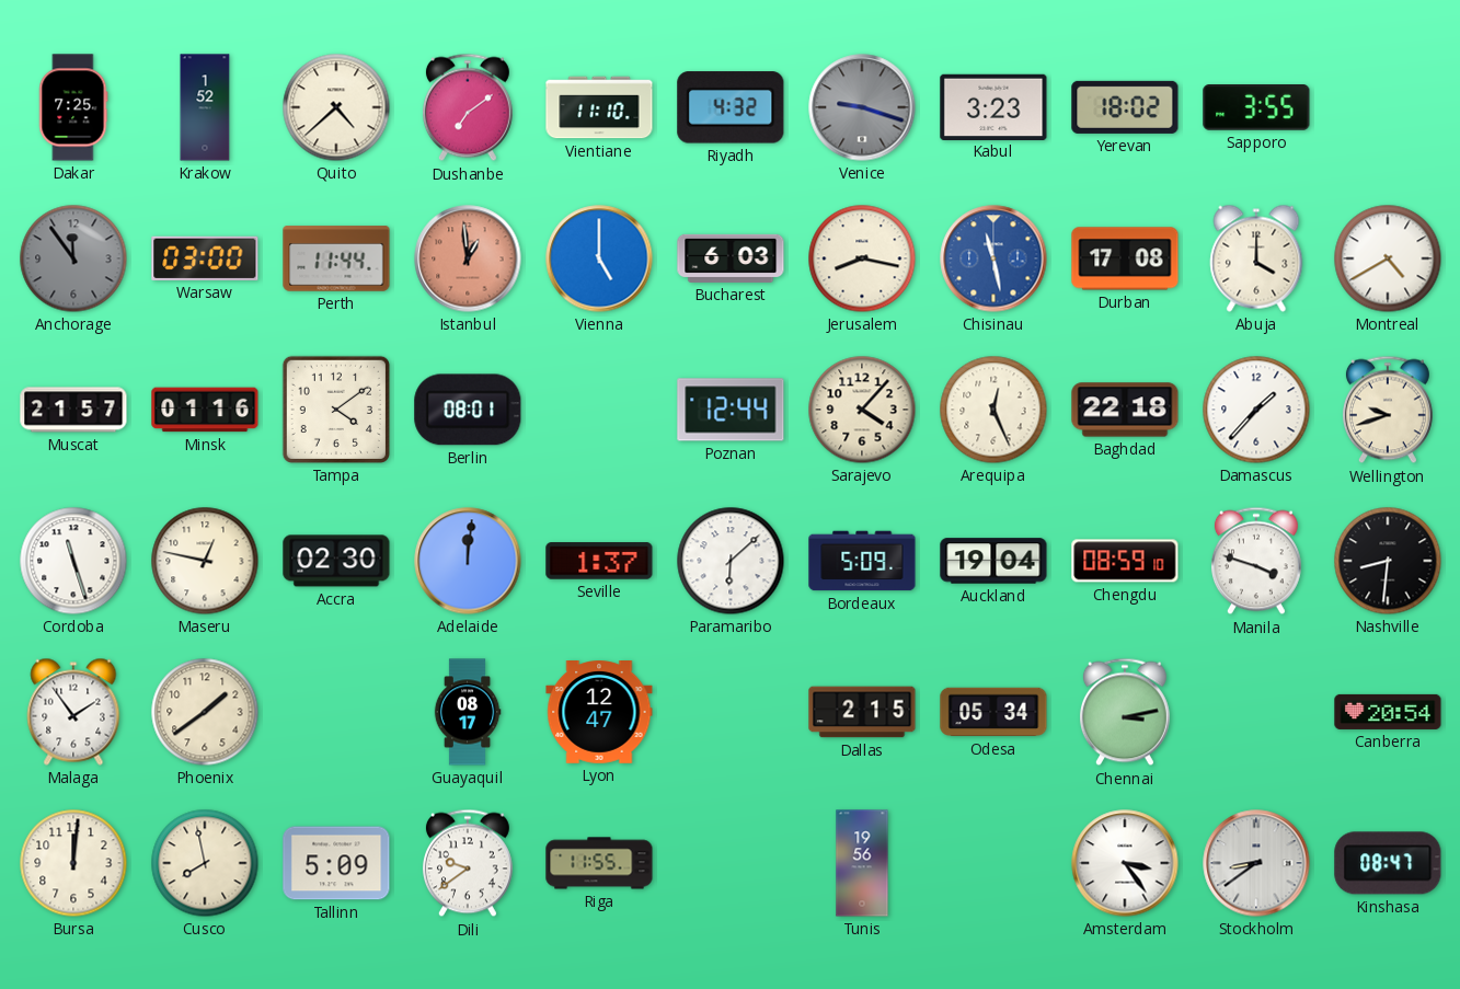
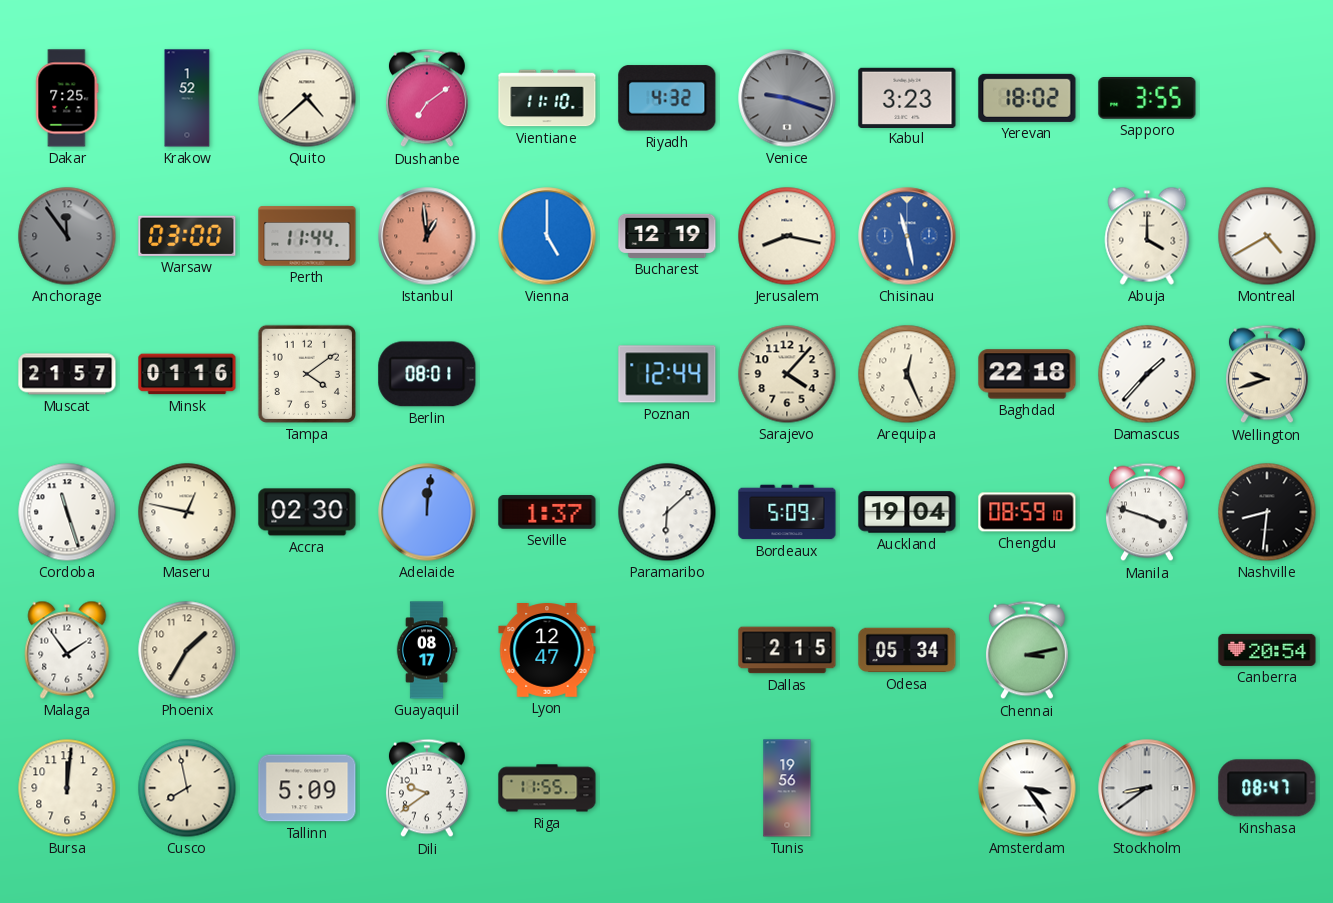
Bucharest: 6:03 -> 12:19 (667, 236)
Durban: 17:08 -> none (1125, 258)
Phoenix: 1:39 -> 1:35 (187, 650)
